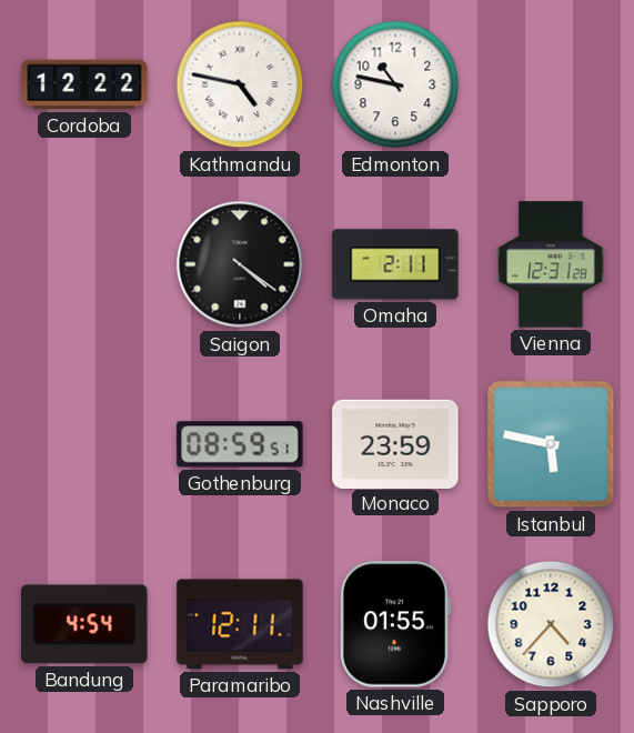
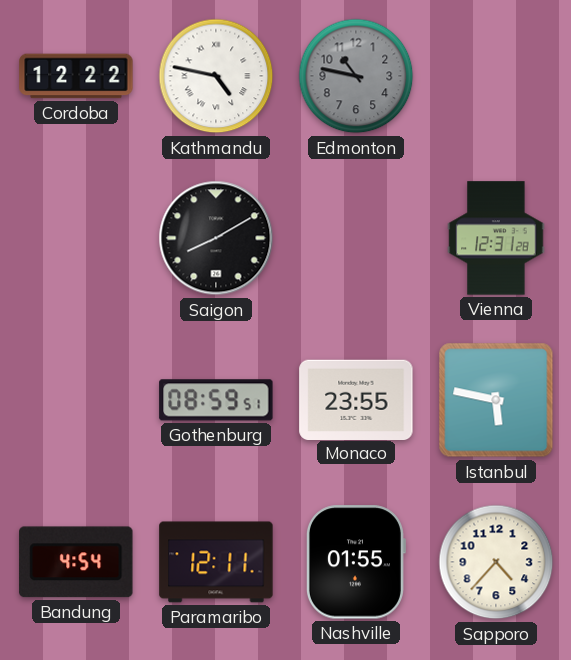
Edmonton dial: white -> grey (356, 76)
Saigon: 4:21 -> 8:10 (216, 238)
Omaha: 2:11 -> none (395, 264)
Monaco: 23:59 -> 23:55 (356, 399)
